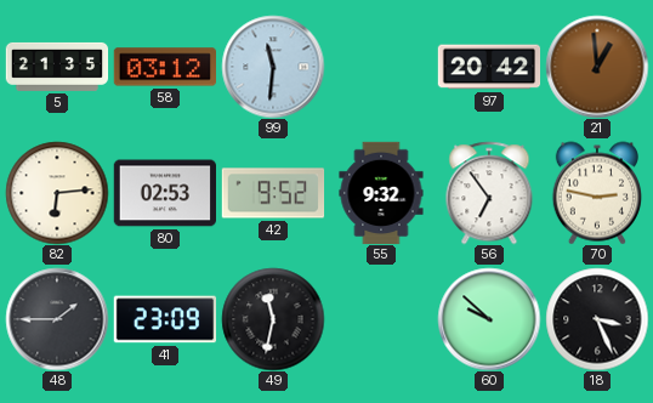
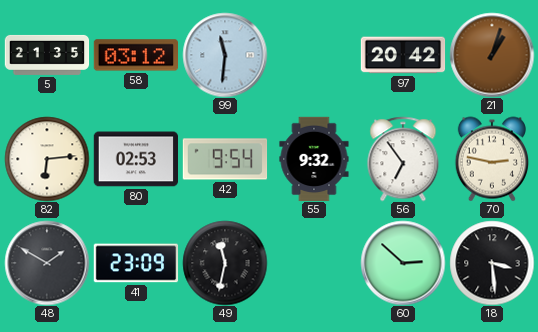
21: 12:59 -> 1:03 (492, 55)
42: 9:52 -> 9:54 (225, 159)
48: 1:45 -> 1:50 (47, 263)
60: 9:52 -> 2:52 (403, 263)
18: 3:26 -> 3:29 (492, 263)
